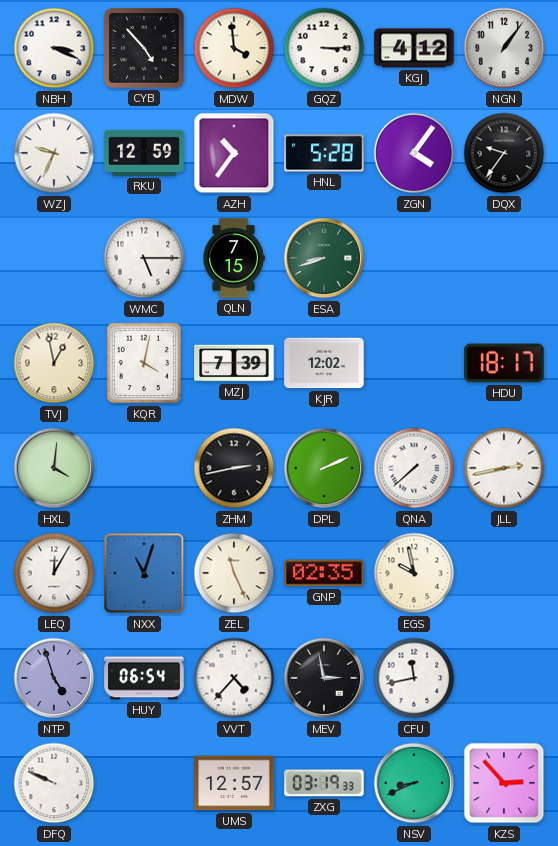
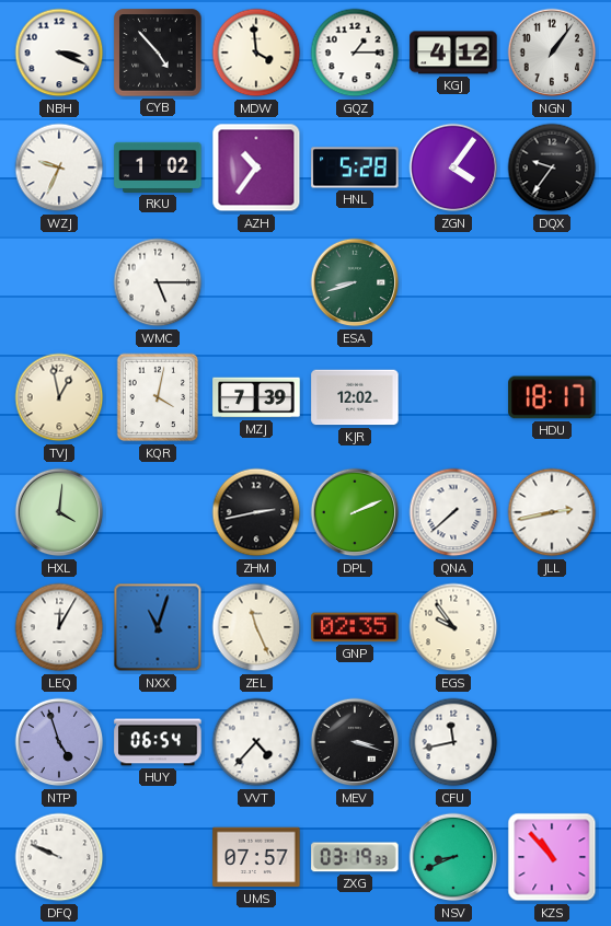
GQZ: 3:15 -> 1:15 (355, 53)
RKU: 12:59 -> 1:02 (158, 167)
QLN: 7:15 -> none (234, 258)
EGS: 9:58 -> 9:54 (453, 627)
MEV: 2:58 -> 3:18 (355, 742)
UMS: 12:57 -> 07:57 (256, 857)
KZS: 2:53 -> 10:53 (552, 857)
